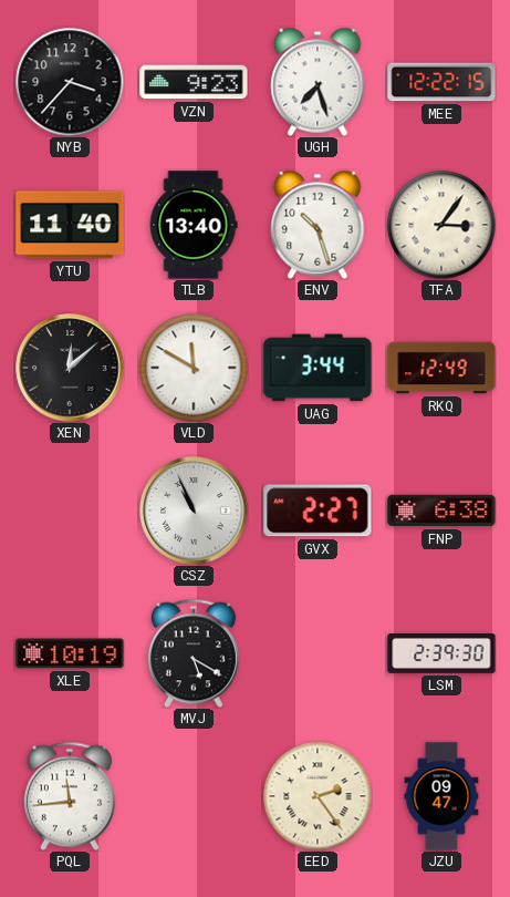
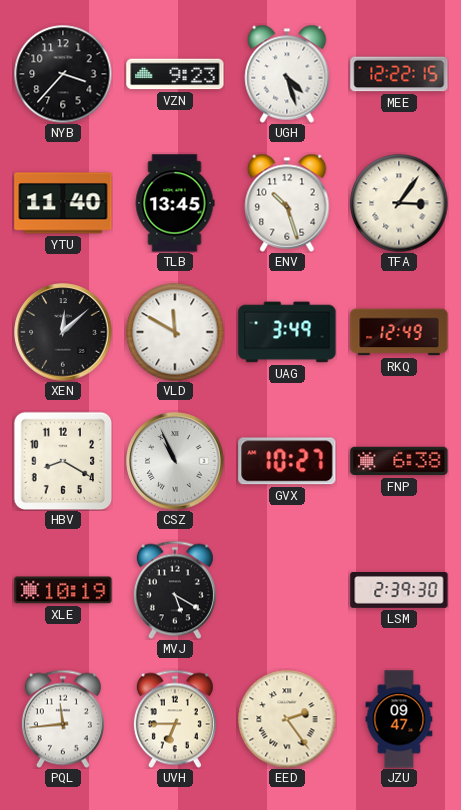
UGH: 7:27 -> 4:27 (287, 74)
TLB: 13:40 -> 13:45 (175, 203)
UAG: 3:44 -> 3:49 (287, 332)
HBV: none -> 8:20 (63, 461)
GVX: 2:27 -> 10:27 (287, 461)
UVH: none -> 6:45 (175, 719)
